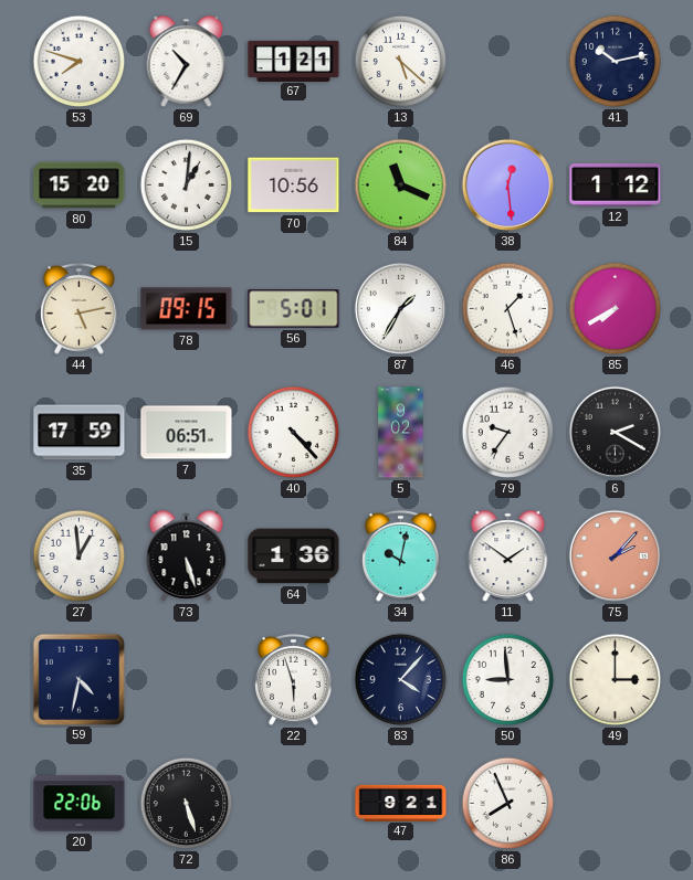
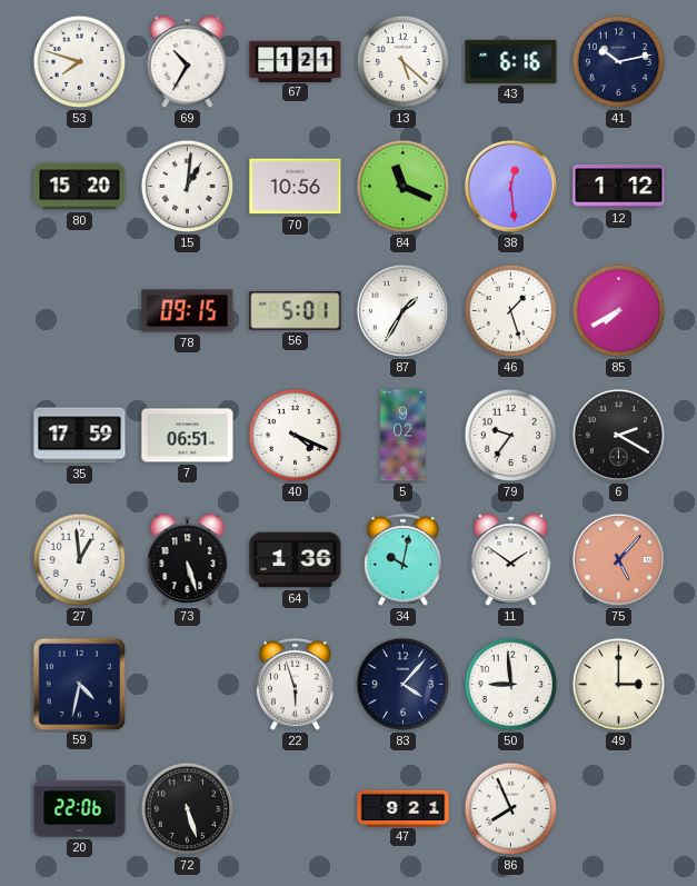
43: none -> 6:16 (511, 61)
44: 5:13 -> none (80, 309)
40: 4:23 -> 4:19 (296, 436)
75: 2:07 -> 5:07 (618, 559)
